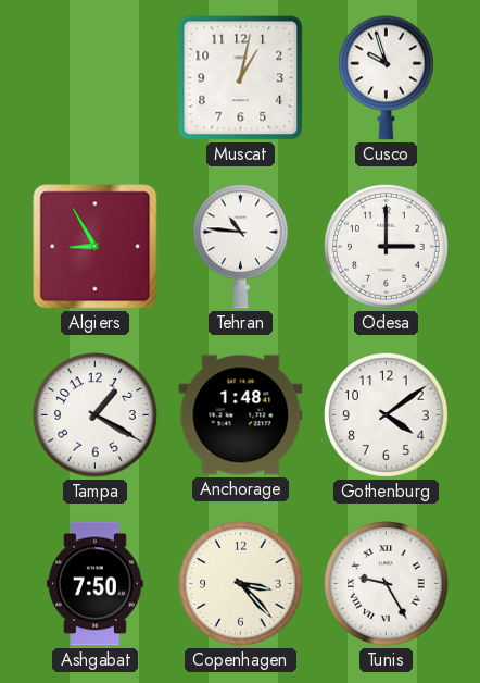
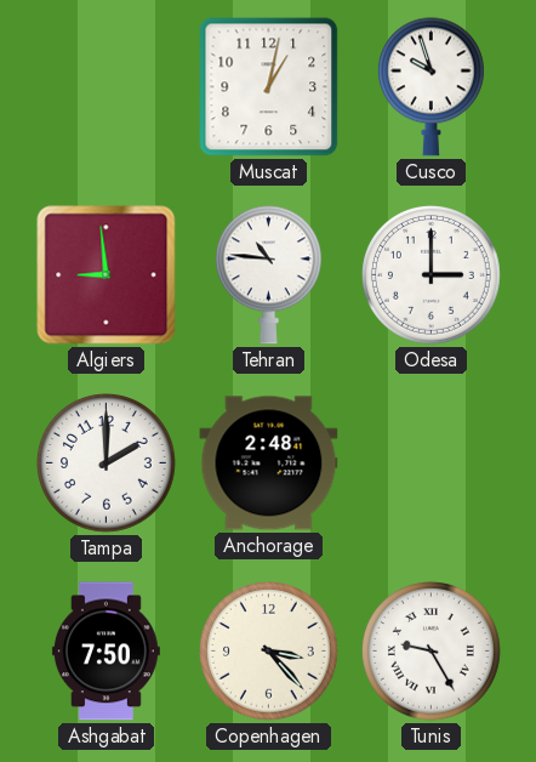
Algiers: 8:55 -> 8:59 (107, 275)
Tampa: 1:20 -> 2:00 (107, 464)
Anchorage: 1:48 -> 2:48 (269, 464)
Gothenburg: 4:09 -> none (387, 415)
